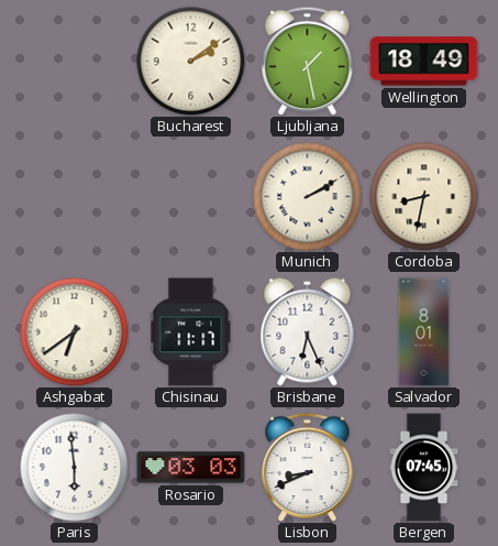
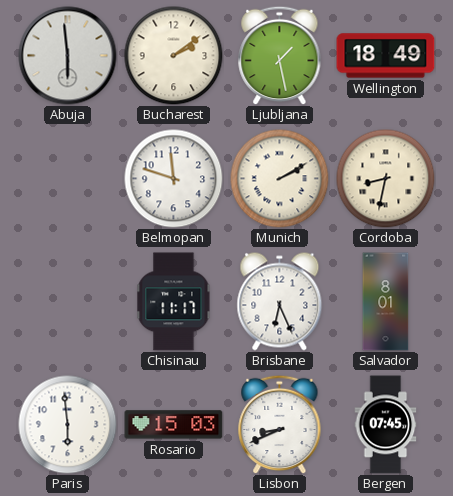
Abuja: none -> 5:59 (68, 56)
Belmopan: none -> 11:48 (174, 179)
Ashgabat: 6:39 -> none (75, 332)
Rosario: 03:03 -> 15:03 (174, 425)
